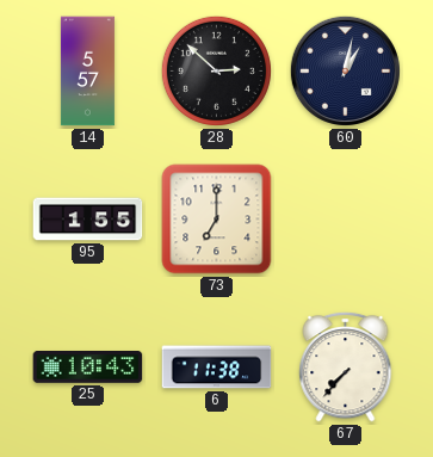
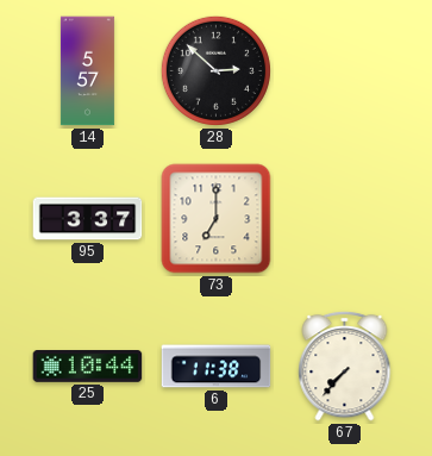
60: 1:02 -> none (345, 70)
95: 1:55 -> 3:37 (88, 219)
25: 10:43 -> 10:44 (88, 367)
